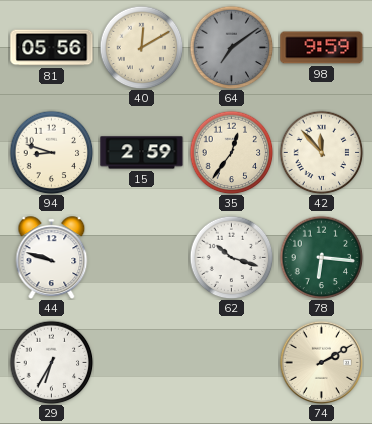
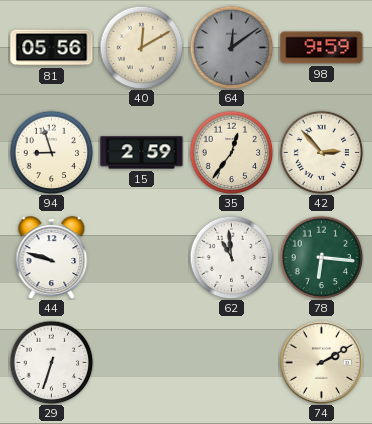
64: 7:09 -> 12:09 (231, 47)
94: 8:48 -> 8:57 (51, 152)
42: 11:53 -> 2:53 (321, 152)
62: 10:18 -> 10:59 (231, 257)
29: 6:35 -> 6:33 (51, 362)
